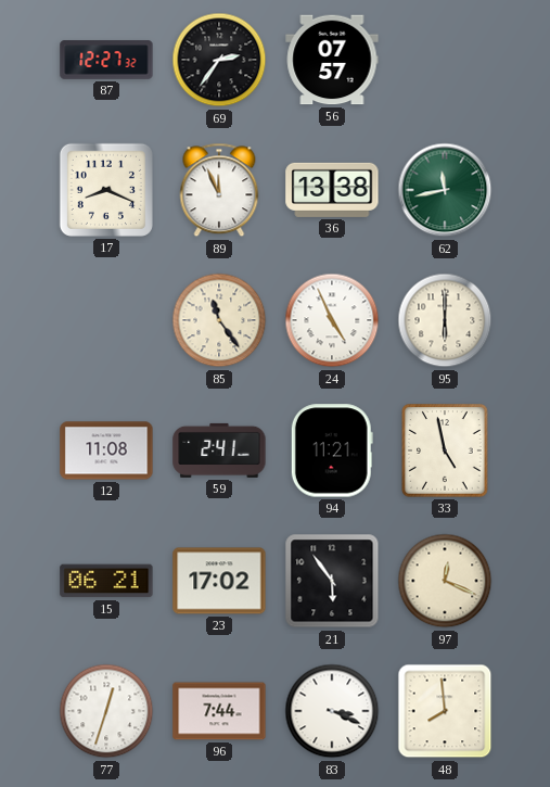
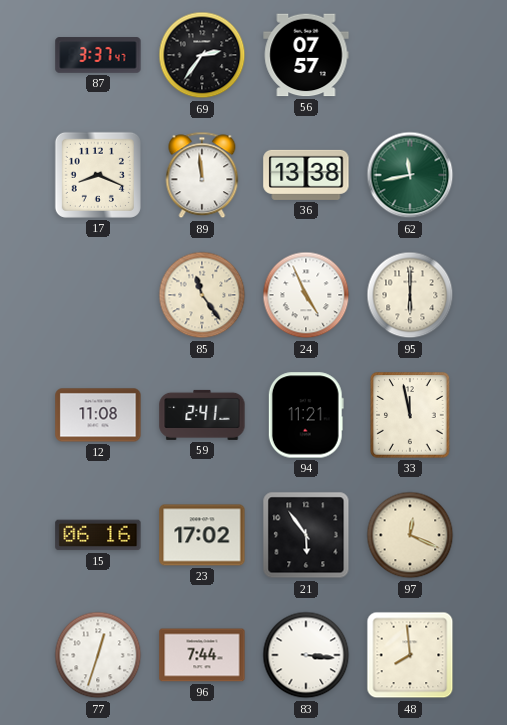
87: 12:27 -> 3:37 (98, 55)
89: 11:56 -> 11:59 (202, 175)
33: 4:58 -> 11:58 (410, 415)
15: 06:21 -> 06:16 (98, 535)
83: 3:19 -> 3:16 (306, 655)
